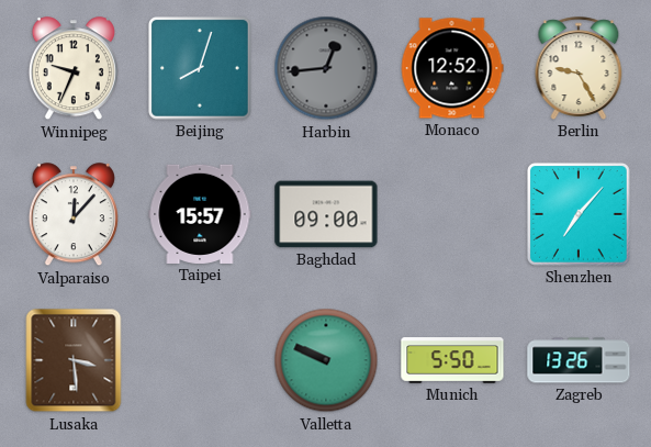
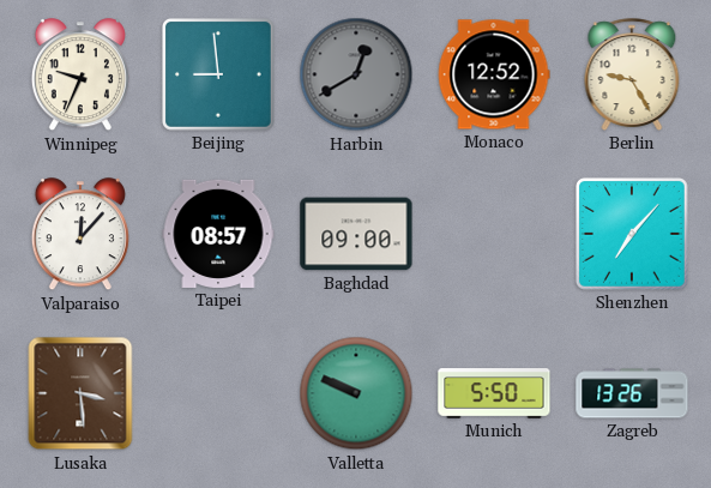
Beijing: 8:03 -> 8:59 (219, 74)
Harbin: 12:44 -> 12:40 (356, 74)
Taipei: 15:57 -> 08:57 (218, 234)
